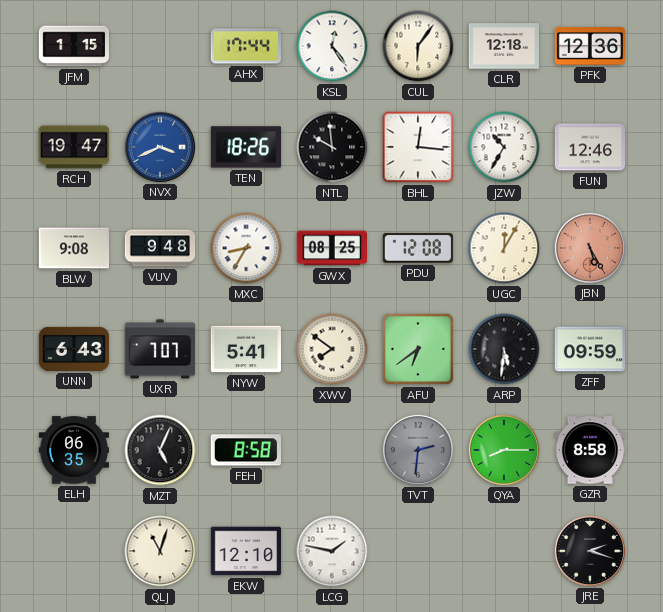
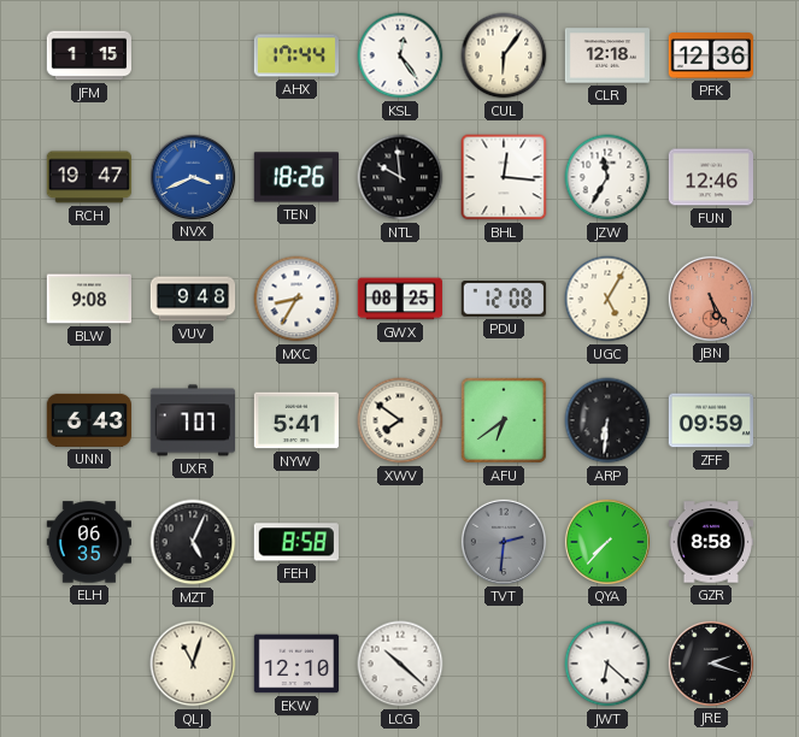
JZW: 10:35 -> 11:35 (607, 177)
UGC: 12:05 -> 5:05 (607, 299)
ARP: 5:31 -> 6:31 (607, 420)
QYA: 8:15 -> 7:37 (606, 541)
LCG: 1:47 -> 10:22 (400, 664)
JWT: none -> 6:22 (607, 664)
